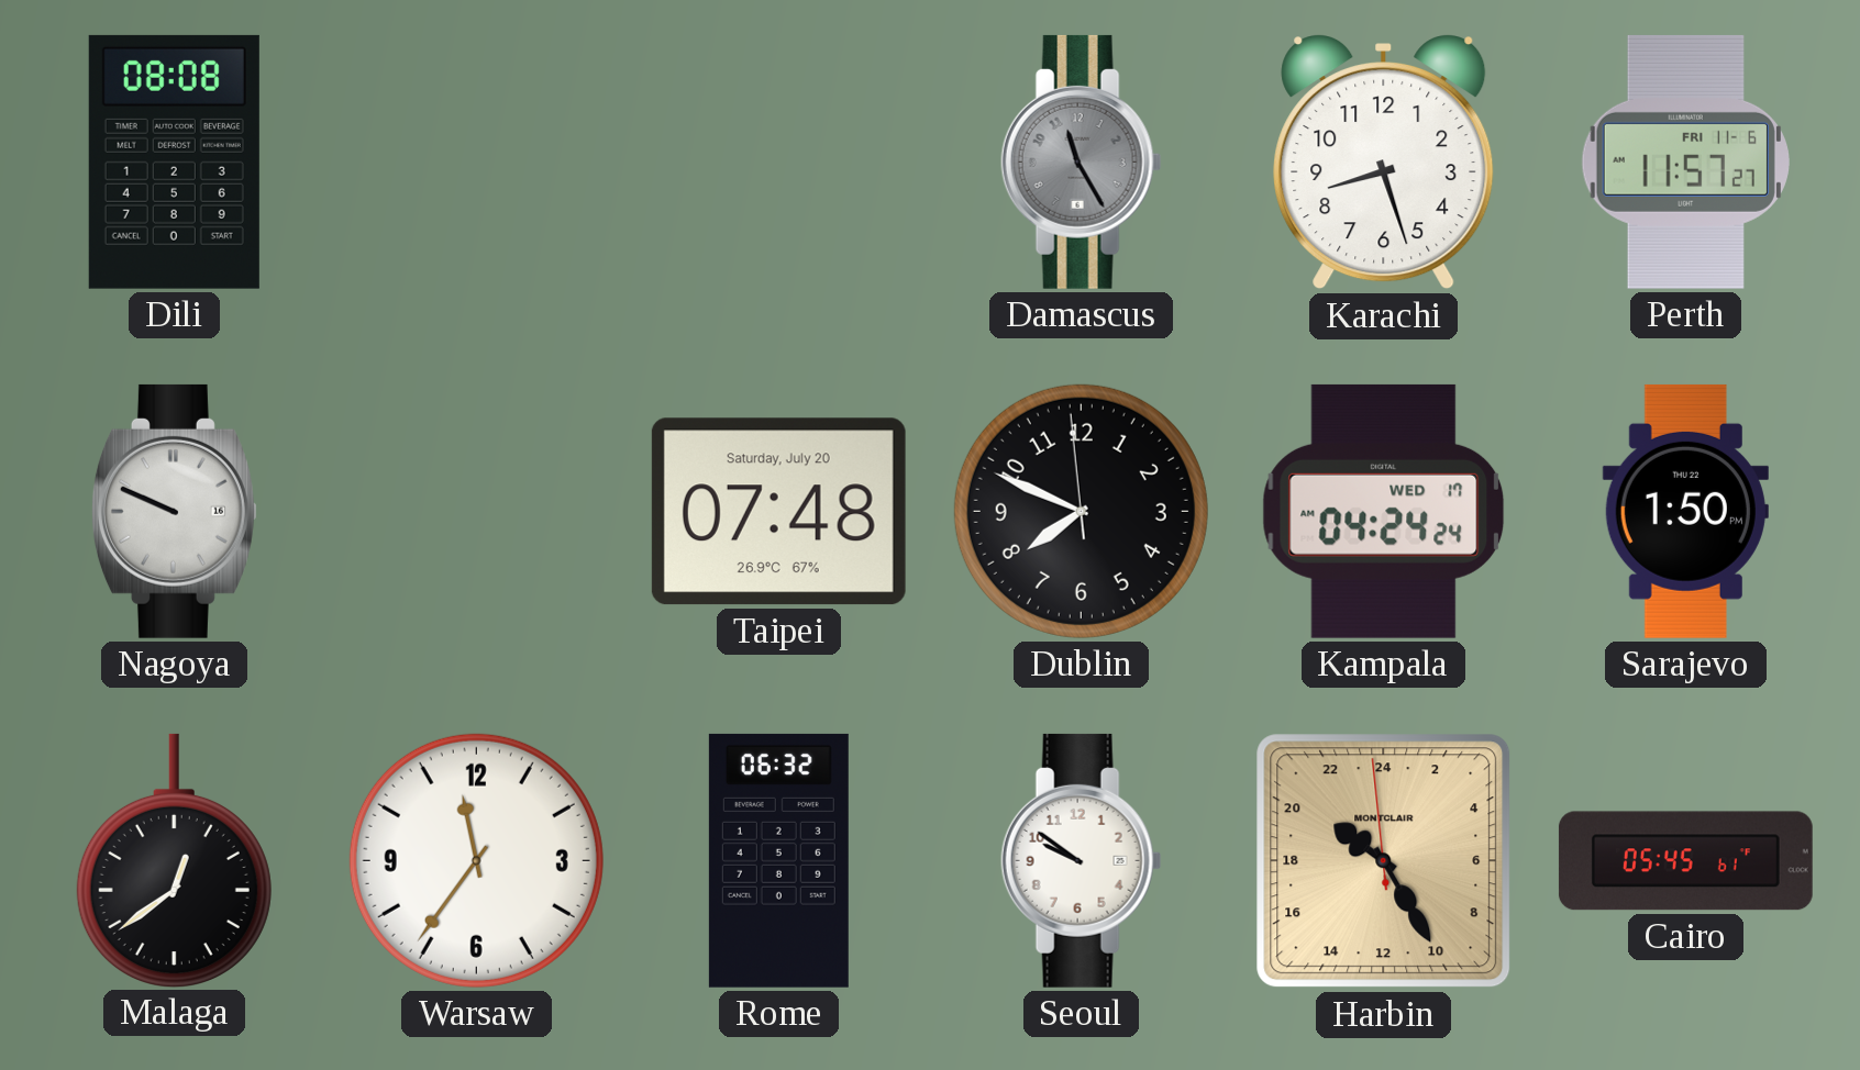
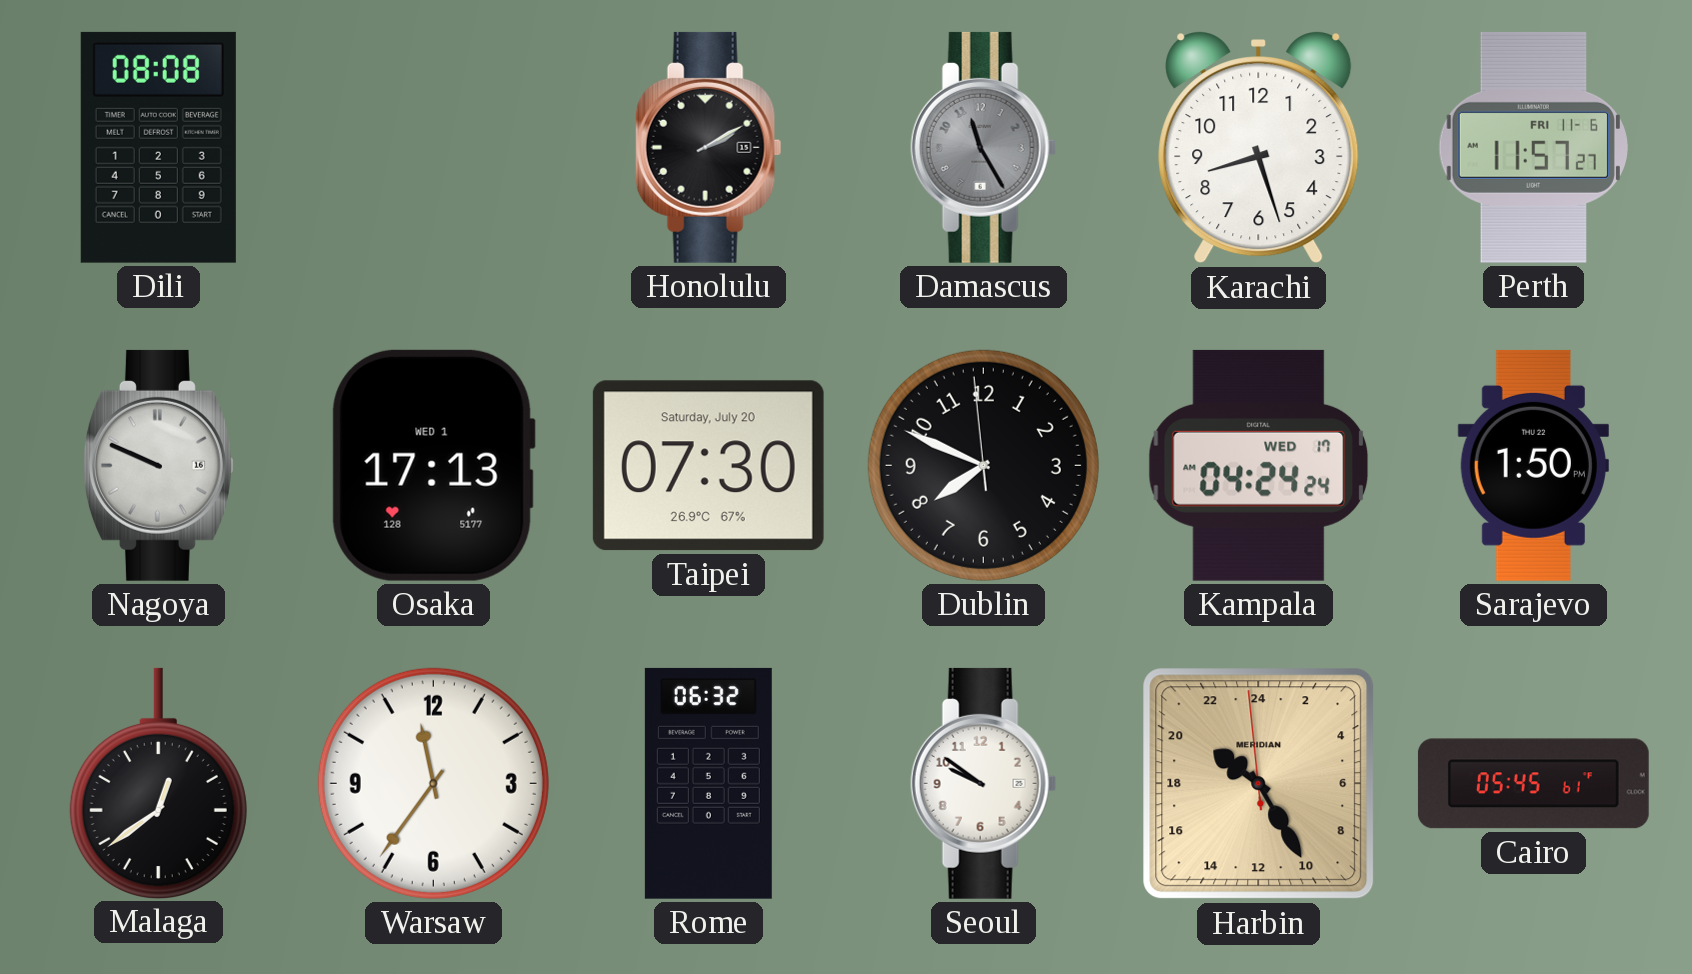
Honolulu: none -> 2:10 (709, 147)
Osaka: none -> 17:13 (433, 465)
Taipei: 07:48 -> 07:30 (708, 466)
Harbin brand: MONTCLAIR -> MERIDIAN (1259, 784)
